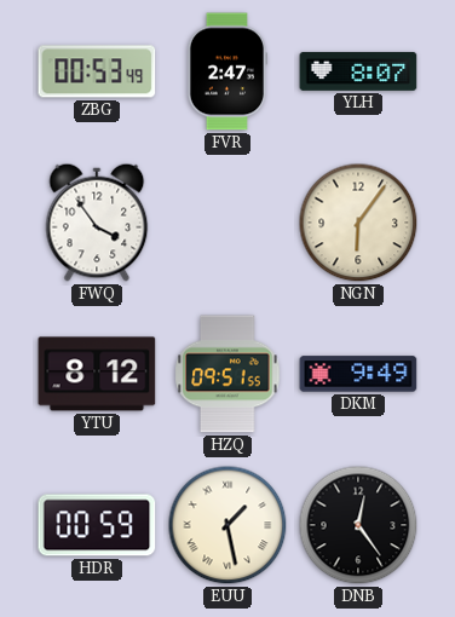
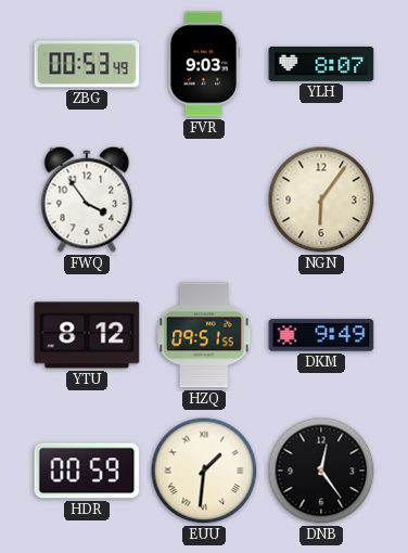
FVR: 2:47 -> 9:03 (203, 64)
EUU: 1:28 -> 1:31 (204, 471)
